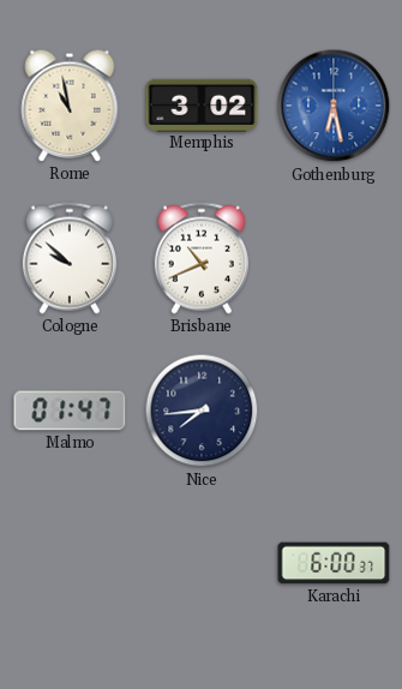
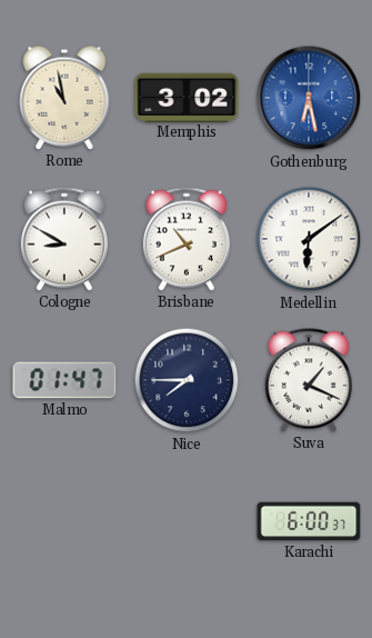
Cologne: 9:52 -> 8:50 (64, 239)
Medellin: none -> 6:09 (309, 239)
Nice: 7:44 -> 7:45 (187, 380)
Suva: none -> 1:19 (309, 380)
